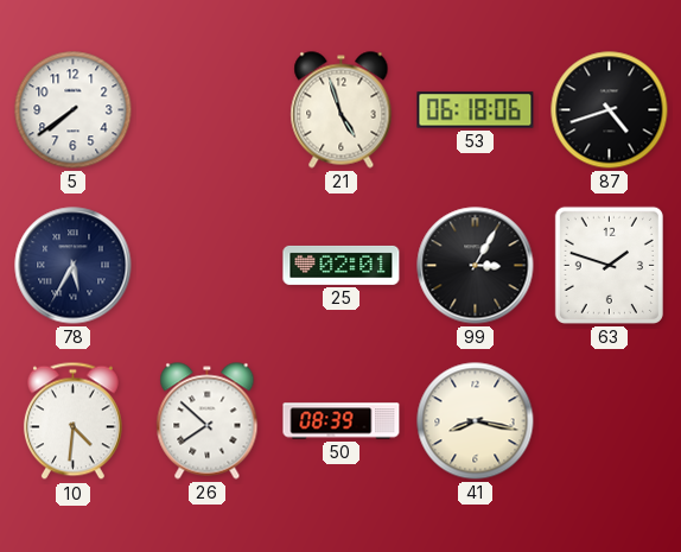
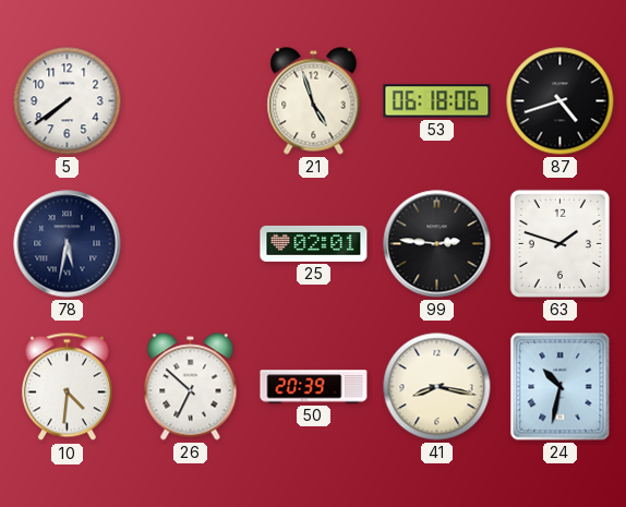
78: 5:35 -> 5:32 (68, 244)
99: 3:05 -> 2:46 (437, 244)
26: 7:52 -> 6:52 (191, 387)
50: 08:39 -> 20:39 (314, 387)
24: none -> 10:32 (561, 387)
